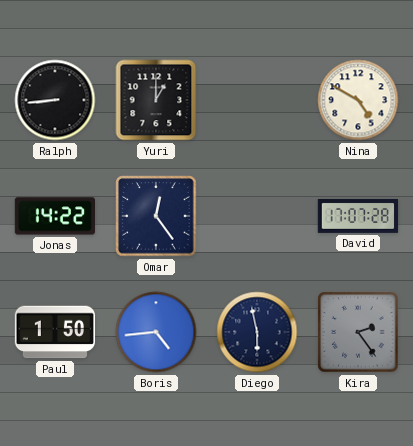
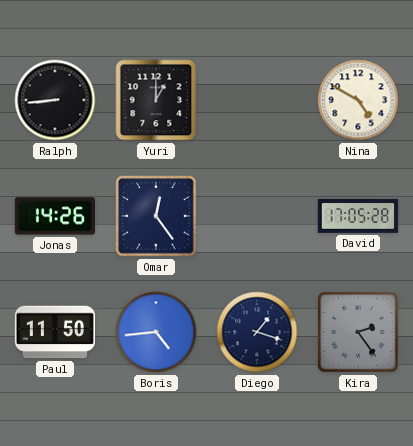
Jonas: 14:22 -> 14:26 (55, 216)
David: 17:07 -> 17:05 (358, 216)
Paul: 1:50 -> 11:50 (55, 332)
Diego: 5:58 -> 1:18 (257, 332)
